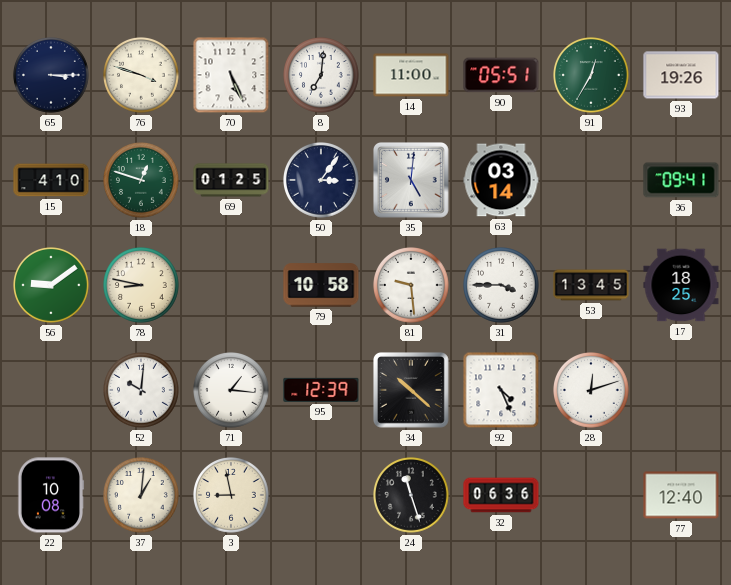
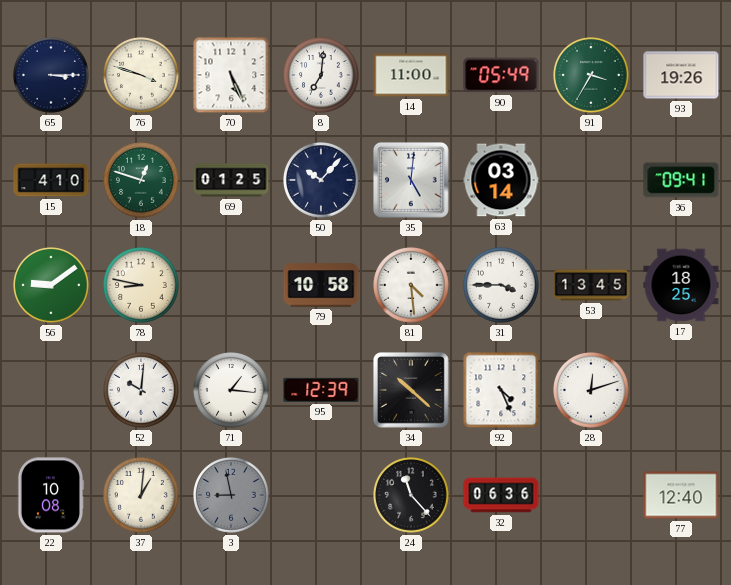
90: 05:51 -> 05:49 (501, 75)
91: 12:35 -> 3:35 (592, 76)
50: 3:06 -> 10:07 (322, 181)
81: 9:29 -> 4:29 (412, 286)
3 dial: cream -> grey (232, 496)
24: 11:27 -> 11:23 (412, 496)
